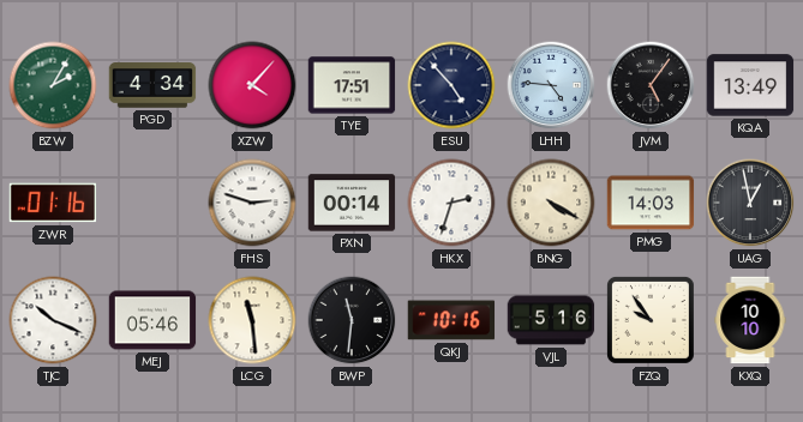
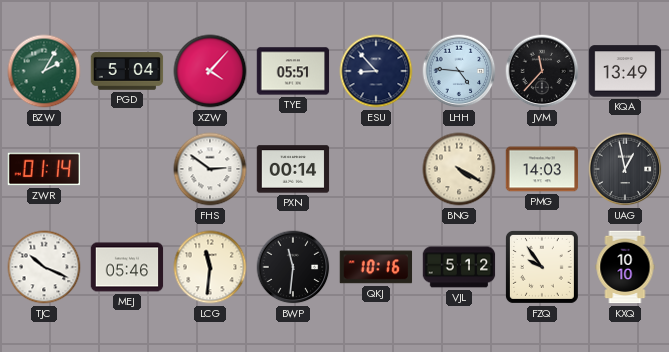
PGD: 4:34 -> 5:04 (127, 71)
TYE: 17:51 -> 05:51 (293, 71)
ESU: 4:53 -> 8:53 (376, 71)
JVM: 5:06 -> 11:37 (542, 71)
ZWR: 01:16 -> 01:14 (44, 169)
FHS: 2:48 -> 2:51 (210, 169)
HKX: 2:33 -> none (451, 203)
LCG: 11:29 -> 11:31 (210, 267)
VJL: 5:16 -> 5:12 (459, 267)
